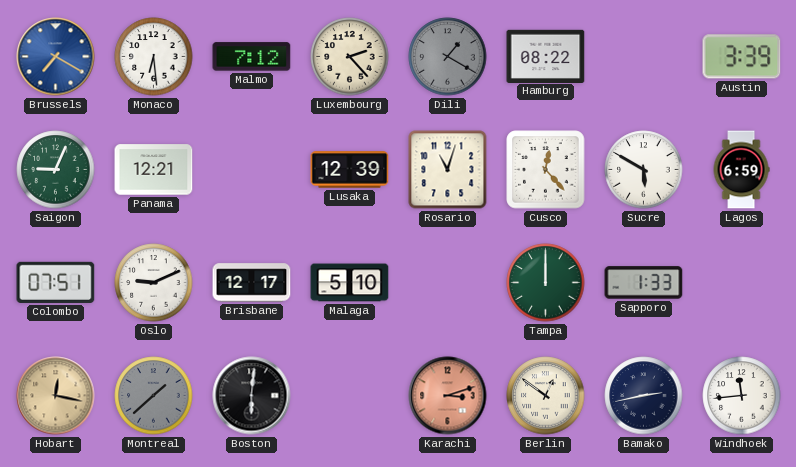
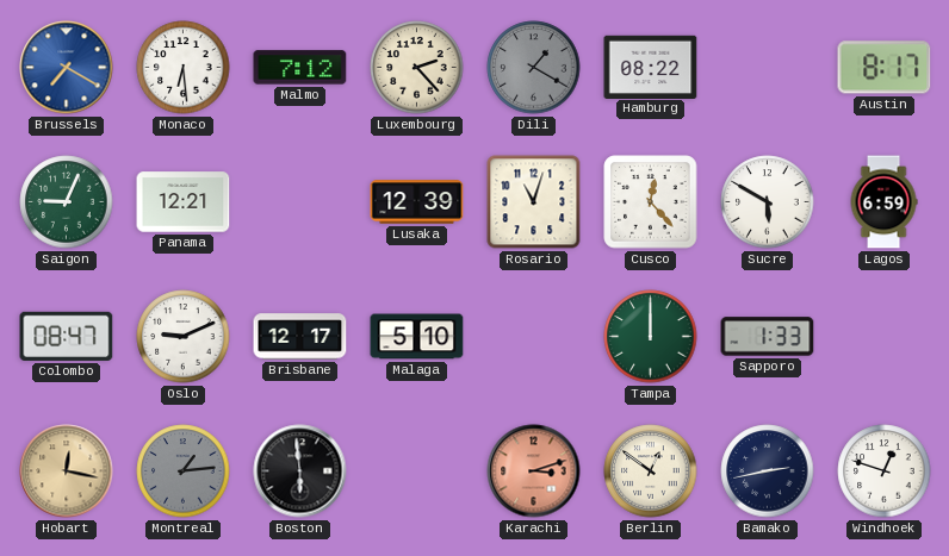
Austin: 3:39 -> 8:17 (885, 68)
Colombo: 07:51 -> 08:47 (67, 336)
Montreal: 1:38 -> 1:14 (184, 471)
Boston: 6:01 -> 5:59 (300, 471)
Windhoek: 11:44 -> 12:48 (885, 471)
